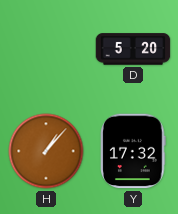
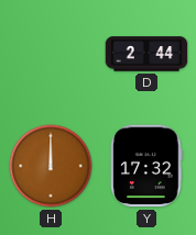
D: 5:20 -> 2:44 (146, 54)
H: 1:07 -> 12:00 (51, 166)
